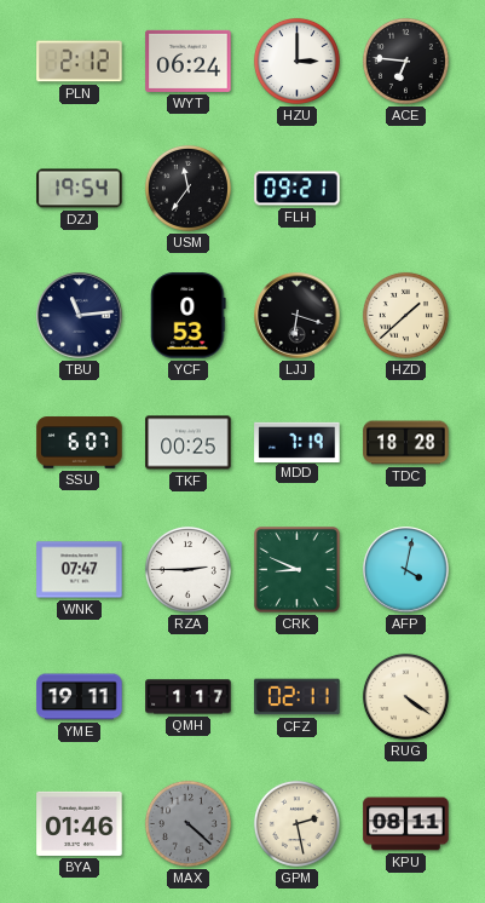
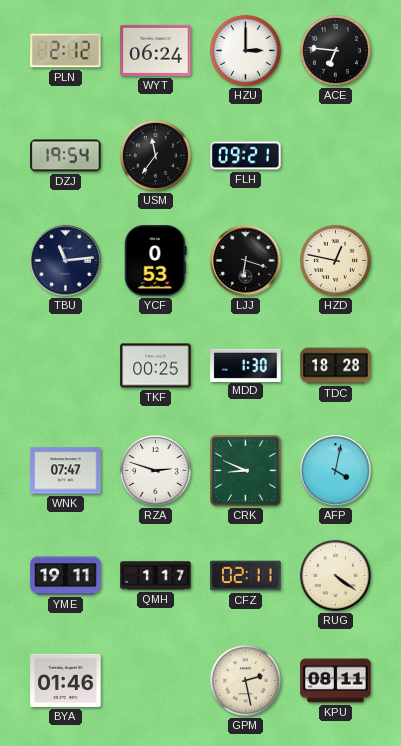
HZD: 1:38 -> 12:47 (335, 260)
SSU: 6:07 -> none (80, 443)
MDD: 7:19 -> 1:30 (246, 365)
RZA: 2:45 -> 2:48 (155, 470)
MAX: 4:22 -> none (187, 823)
